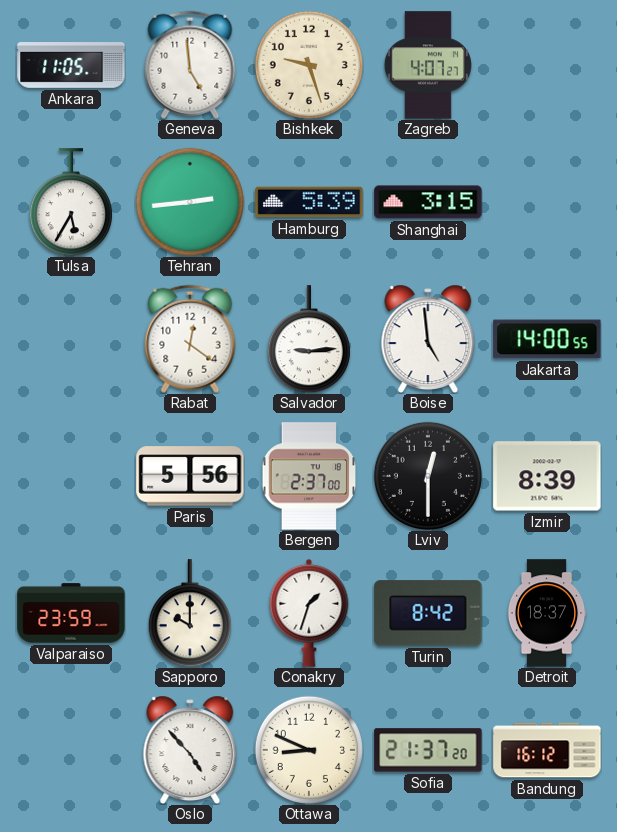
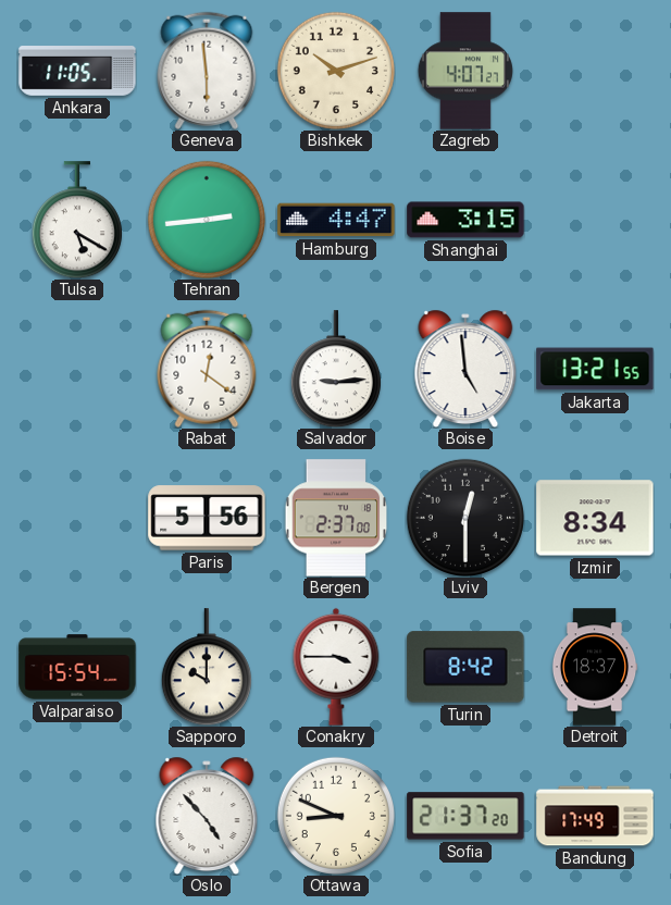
Geneva: 4:59 -> 5:59 (207, 71)
Bishkek: 9:27 -> 10:12 (336, 71)
Tulsa: 5:35 -> 5:20 (77, 220)
Hamburg: 5:39 -> 4:47 (336, 220)
Jakarta: 14:00 -> 13:21 (595, 369)
Izmir: 8:39 -> 8:34 (595, 518)
Valparaiso: 23:59 -> 15:54 (77, 667)
Conakry: 1:33 -> 3:45 (336, 667)
Bandung: 16:12 -> 17:49 (595, 816)
